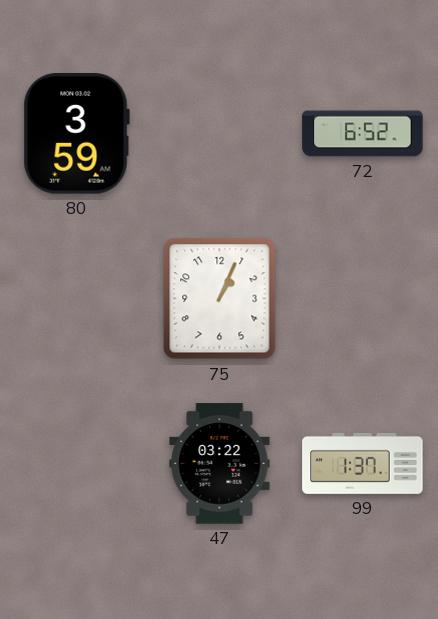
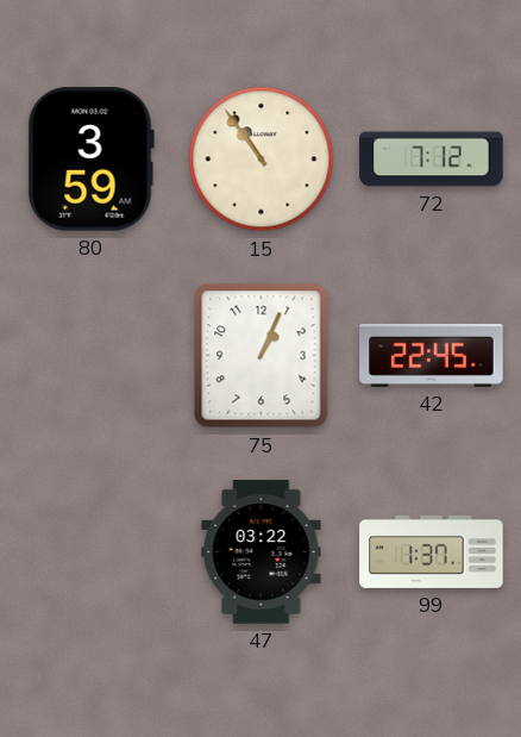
15: none -> 10:54 (262, 160)
72: 6:52 -> 7:12 (432, 160)
42: none -> 22:45 (432, 355)
